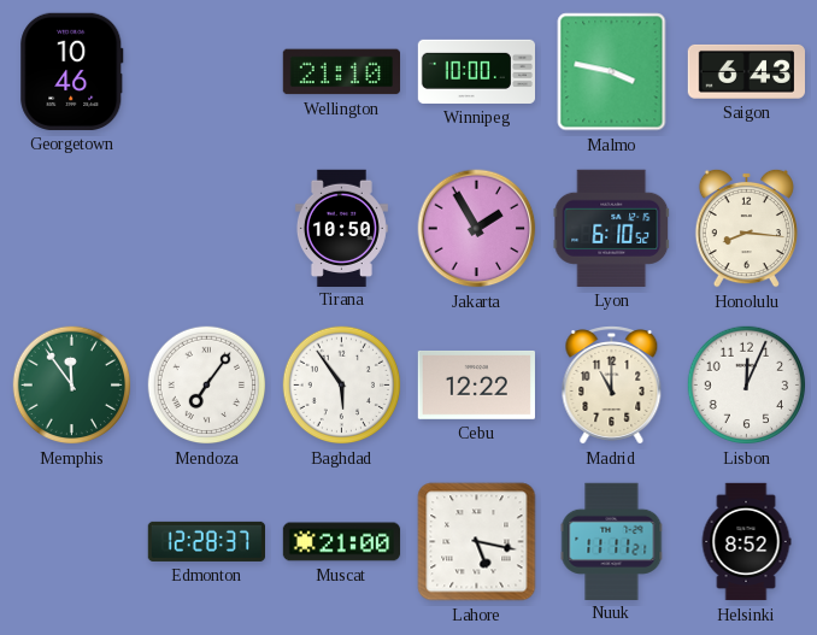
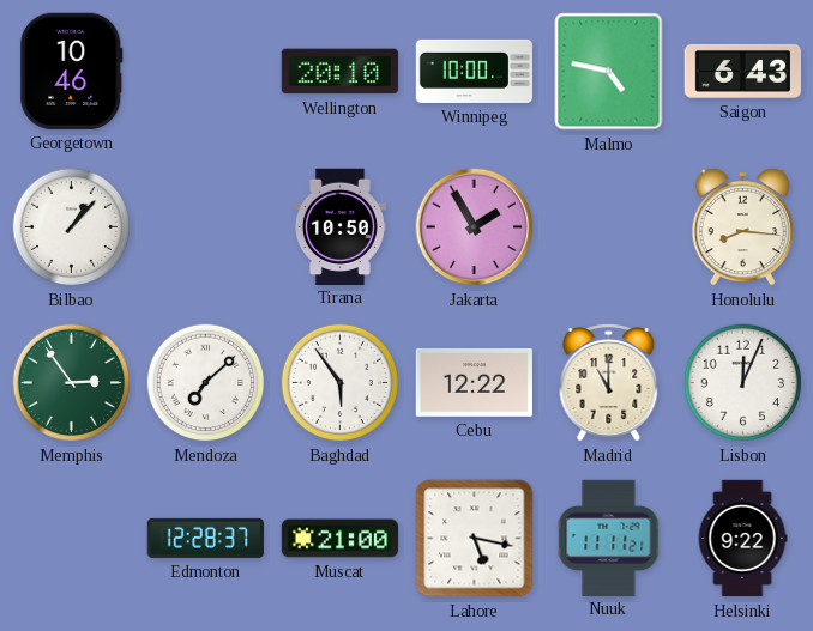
Wellington: 21:10 -> 20:10 (339, 72)
Malmo: 3:47 -> 4:47 (609, 72)
Bilbao: none -> 1:07 (72, 227)
Lyon: 6:10 -> none (612, 228)
Memphis: 11:54 -> 2:54 (72, 383)
Mendoza: 7:06 -> 7:08 (206, 383)
Helsinki: 8:52 -> 9:22 (742, 539)
